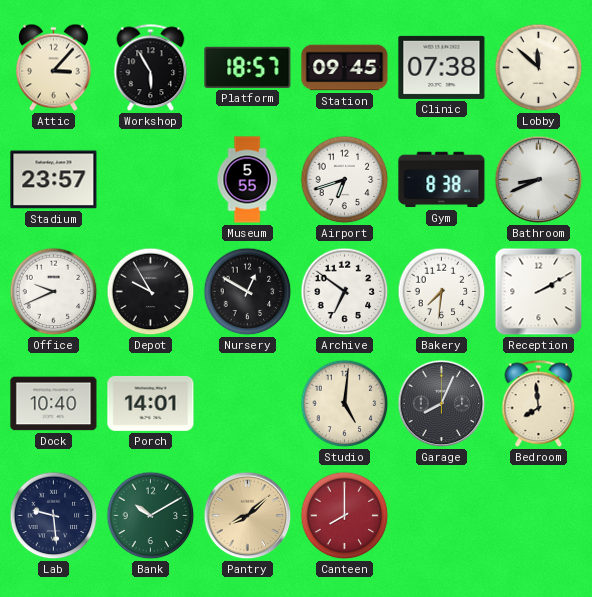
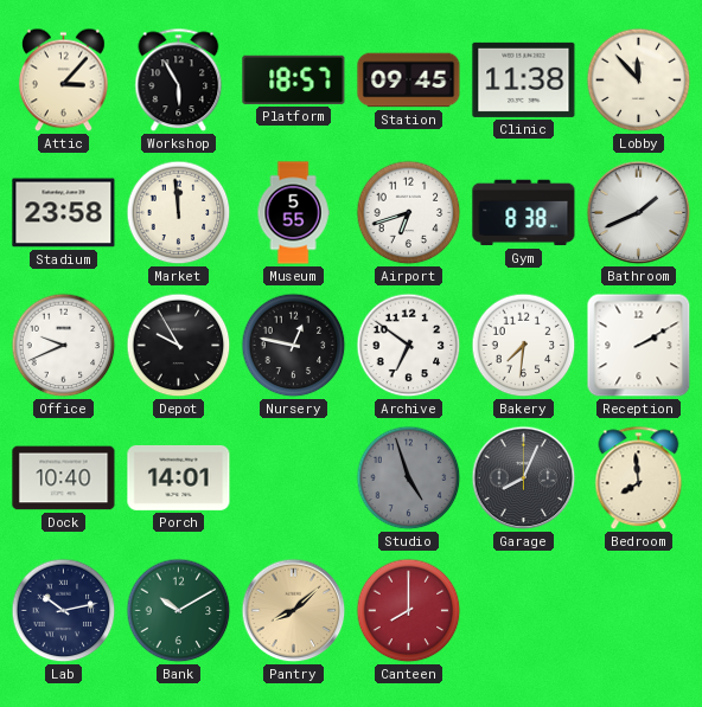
Clinic: 07:38 -> 11:38 (524, 79)
Lobby: 11:52 -> 11:53 (639, 81)
Stadium: 23:57 -> 23:58 (64, 213)
Market: none -> 11:59 (179, 213)
Bathroom: 8:41 -> 1:41 (639, 213)
Nursery: 12:50 -> 12:47 (294, 346)
Studio: 5:01 -> 4:57 (409, 478)
Studio dial: cream -> grey (409, 478)
Lab: 9:29 -> 10:13 (64, 611)
